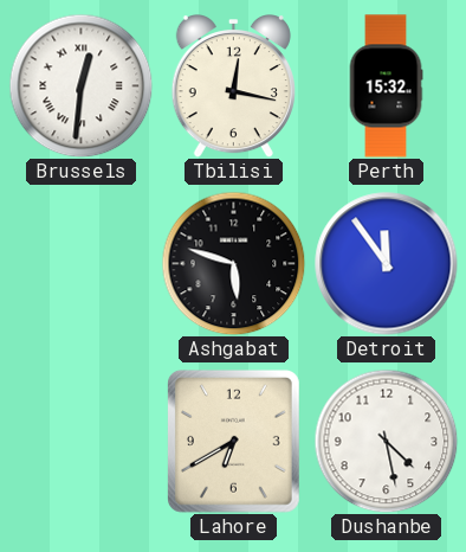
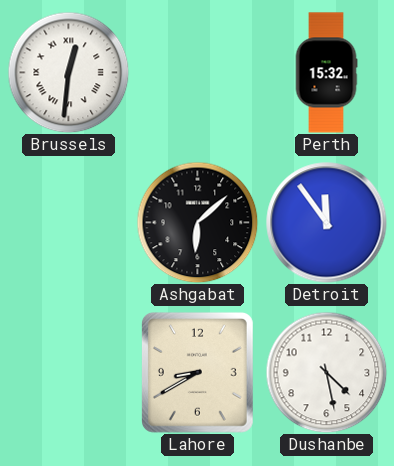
Tbilisi: 12:17 -> none (233, 85)
Ashgabat: 5:48 -> 6:08 (197, 222)
Lahore: 6:40 -> 8:40 (197, 372)
